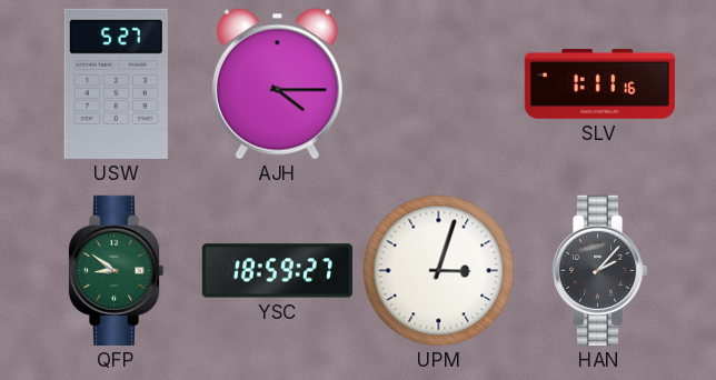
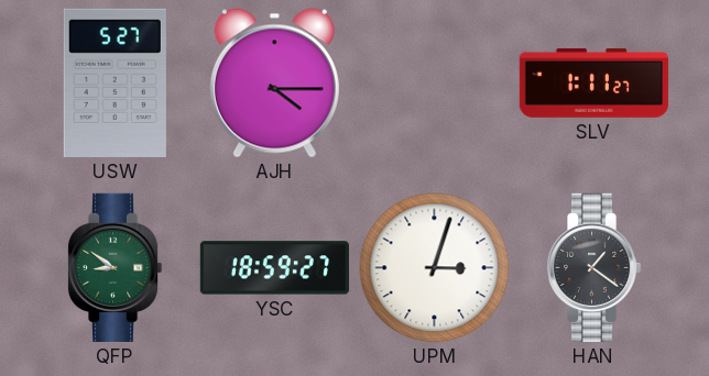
SLV: 1:11:16 -> 1:11:27 (593, 82)
HAN: 2:07 -> 1:21 (593, 267)
